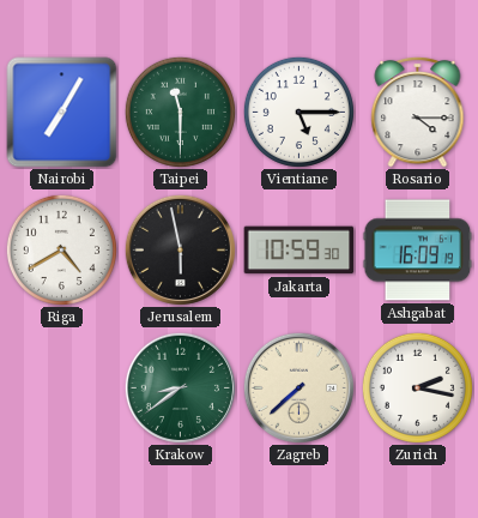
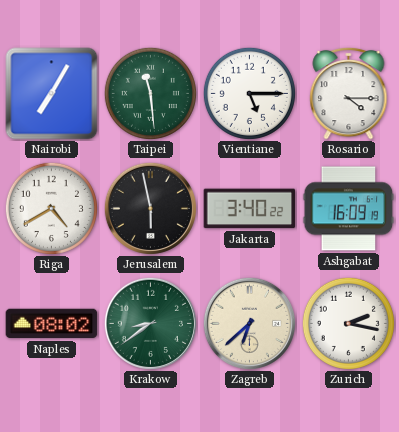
Taipei: 11:30 -> 11:29 (150, 93)
Jakarta: 10:59 -> 3:40 (250, 209)
Naples: none -> 08:02 (52, 324)
Zagreb: 7:38 -> 6:38 (249, 323)
